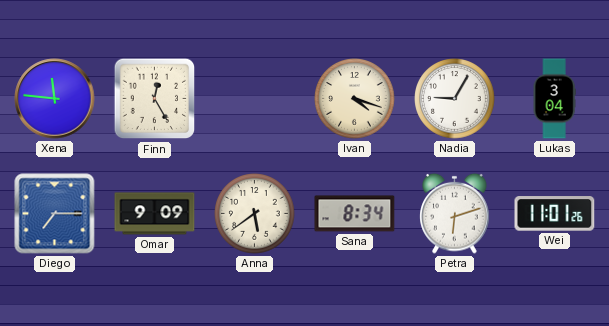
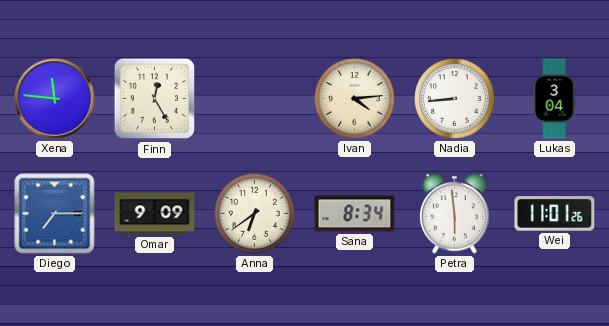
Ivan: 4:18 -> 4:14 (355, 99)
Nadia: 9:05 -> 8:44 (455, 99)
Anna: 5:39 -> 6:39 (255, 214)
Petra: 6:12 -> 5:59 (455, 213)
